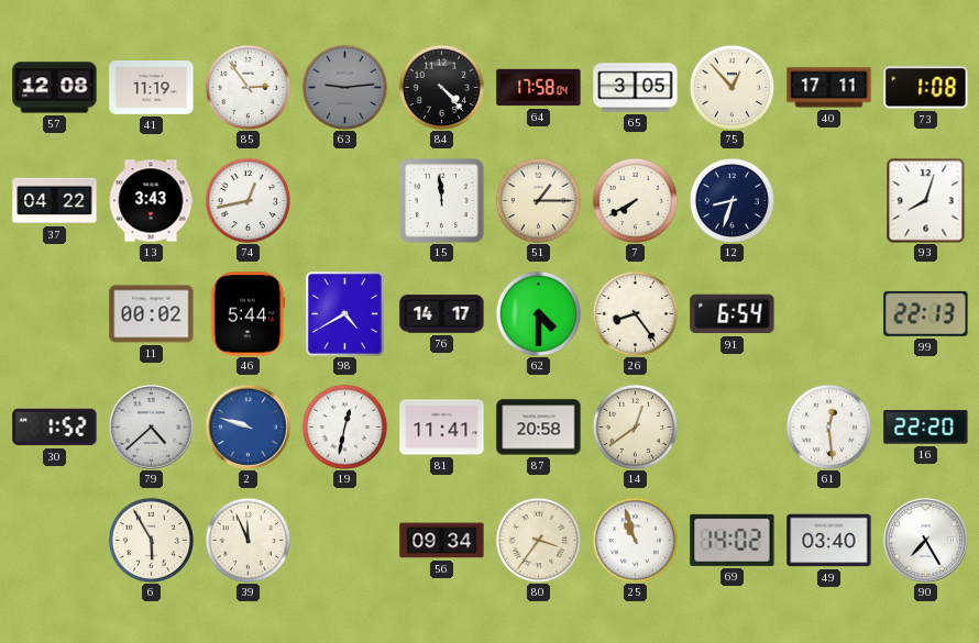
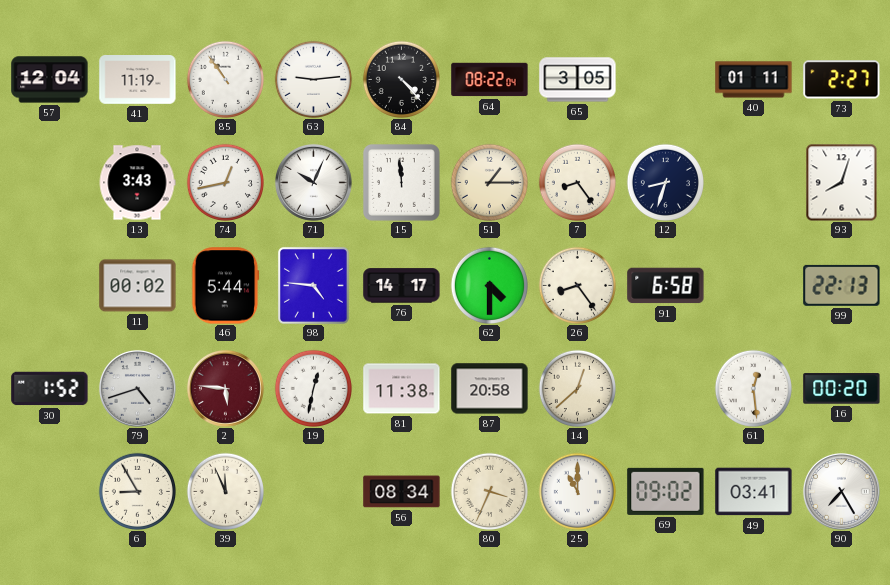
57: 12:08 -> 12:04 (50, 80)
85: 2:54 -> 10:54 (225, 79)
63 dial: grey -> white (313, 79)
64: 17:58 -> 08:22 (490, 80)
75: 12:53 -> none (732, 87)
40: 17:11 -> 01:11 (754, 80)
73: 1:08 -> 2:27 (842, 80)
37: 04:22 -> none (55, 201)
71: none -> 10:04 (313, 182)
7: 7:40 -> 8:24 (577, 182)
98: 4:40 -> 4:46 (313, 285)
91: 6:54 -> 6:58 (666, 286)
79: 4:38 -> 4:42 (137, 388)
2: 9:48 -> 5:46 (225, 388)
2 dial: blue -> burgundy (225, 388)
81: 11:41 -> 11:38 (402, 389)
14: 12:39 -> 12:38 (577, 388)
16: 22:20 -> 00:20 (842, 389)
6: 5:55 -> 8:55 (137, 491)
56: 09:34 -> 08:34 (402, 492)
80: 3:36 -> 3:34 (489, 491)
25: 10:57 -> 11:00 (577, 491)
69: 14:02 -> 09:02 (666, 491)
49: 03:40 -> 03:41 (754, 492)
